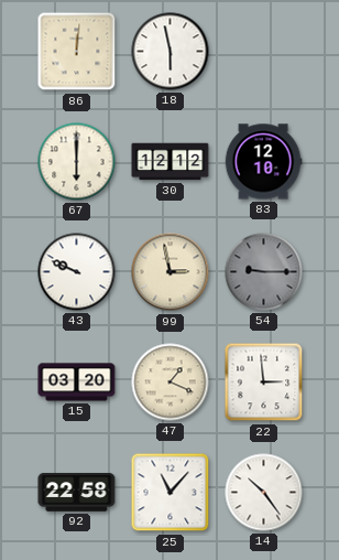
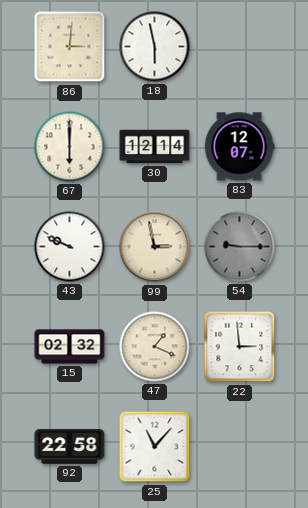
86: 12:01 -> 3:01 (70, 47)
30: 12:12 -> 12:14 (155, 147)
83: 12:10 -> 12:07 (239, 147)
15: 03:20 -> 02:32 (70, 347)
14: 10:24 -> none (264, 493)
